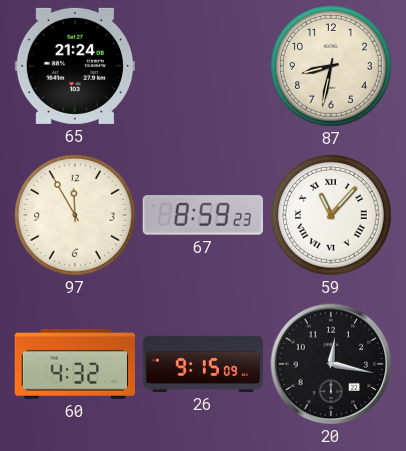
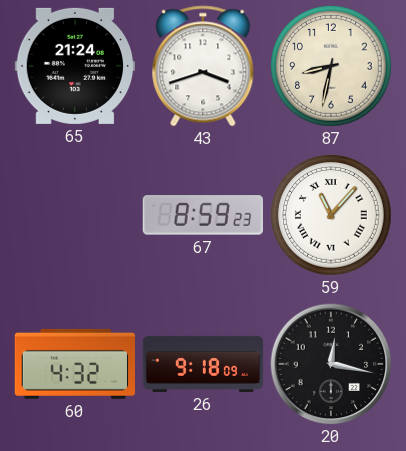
43: none -> 3:42 (203, 66)
97: 11:55 -> none (76, 216)
26: 9:15 -> 9:18 (203, 364)
